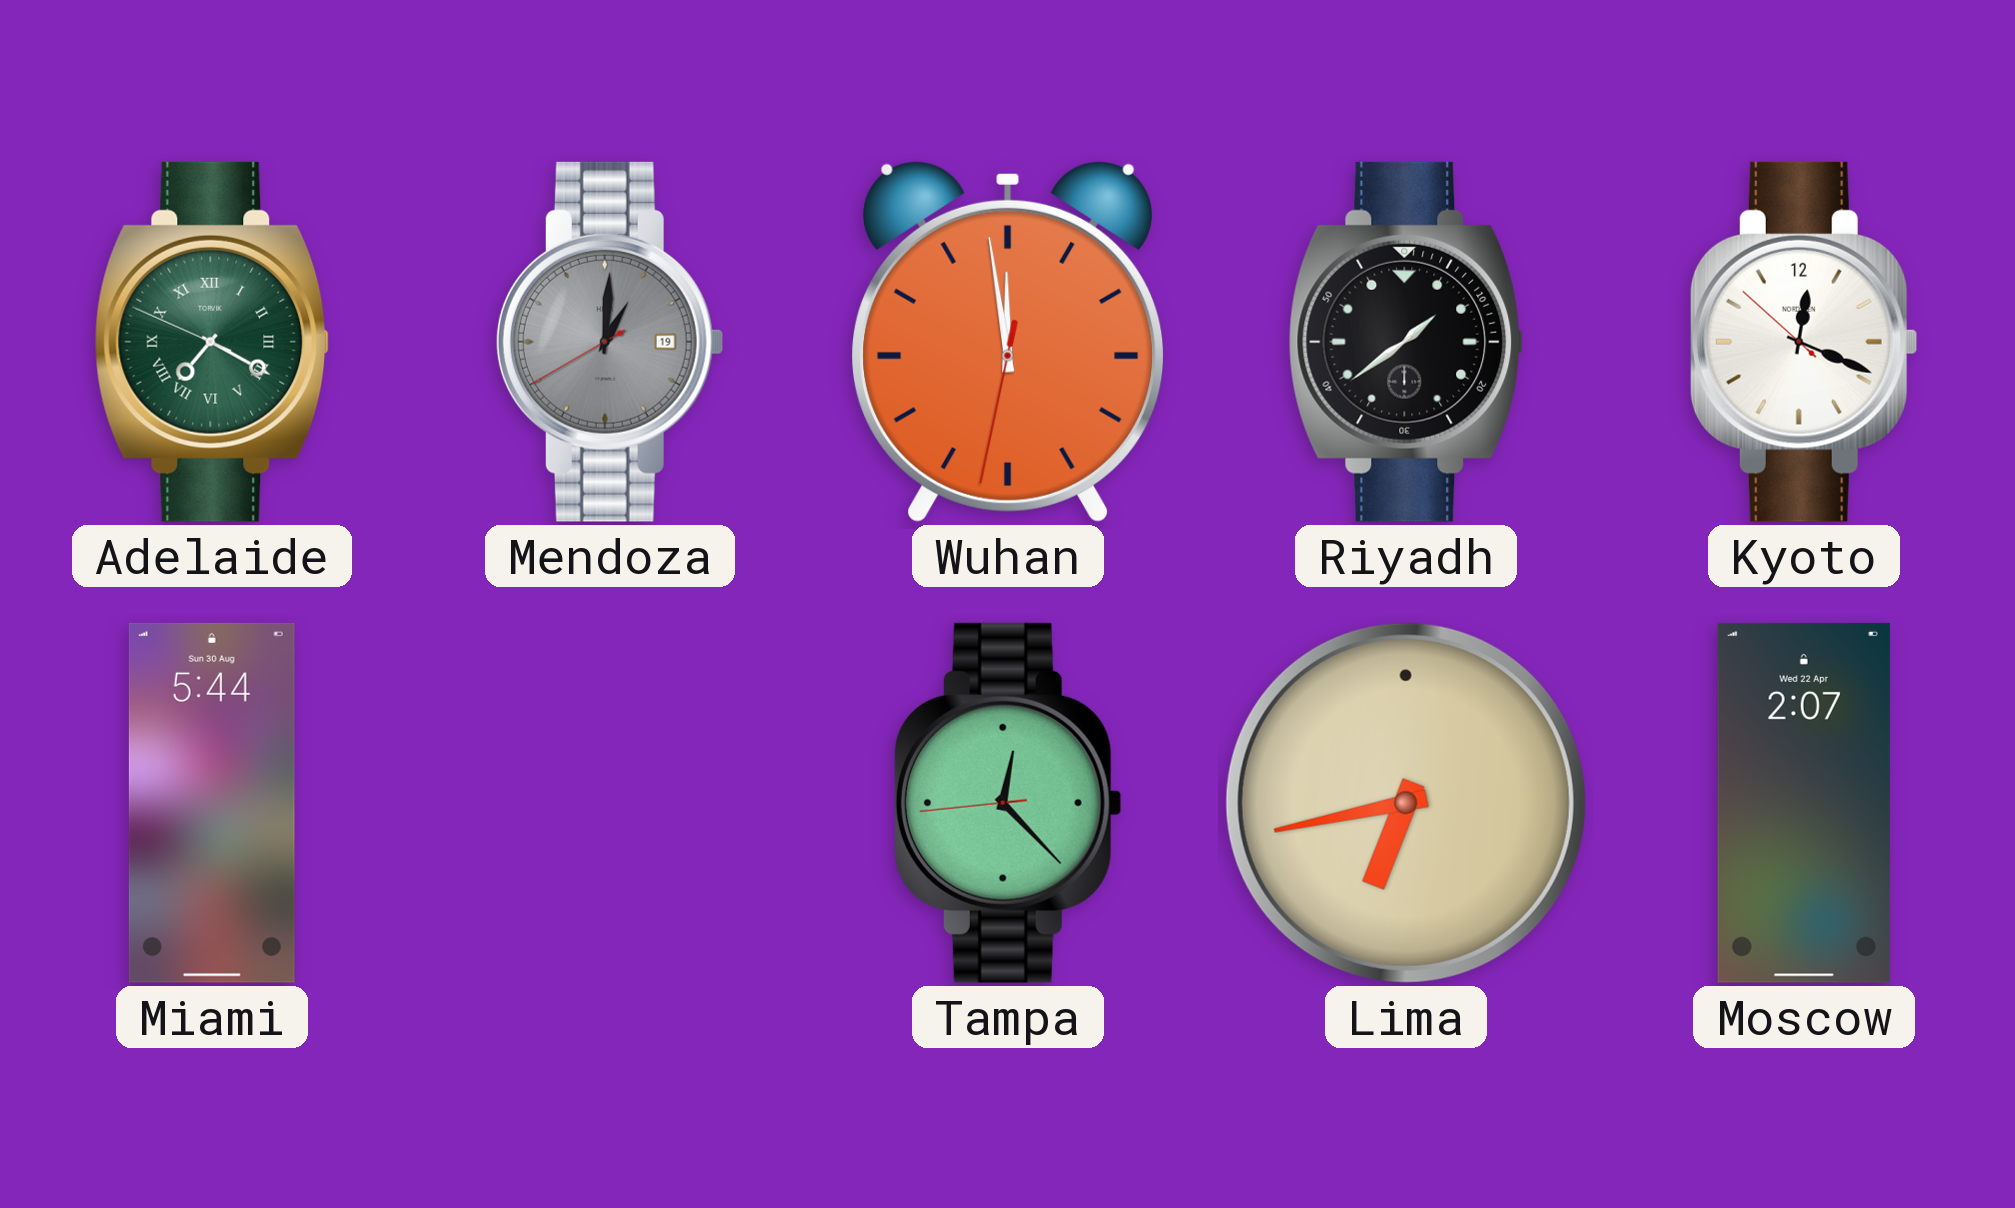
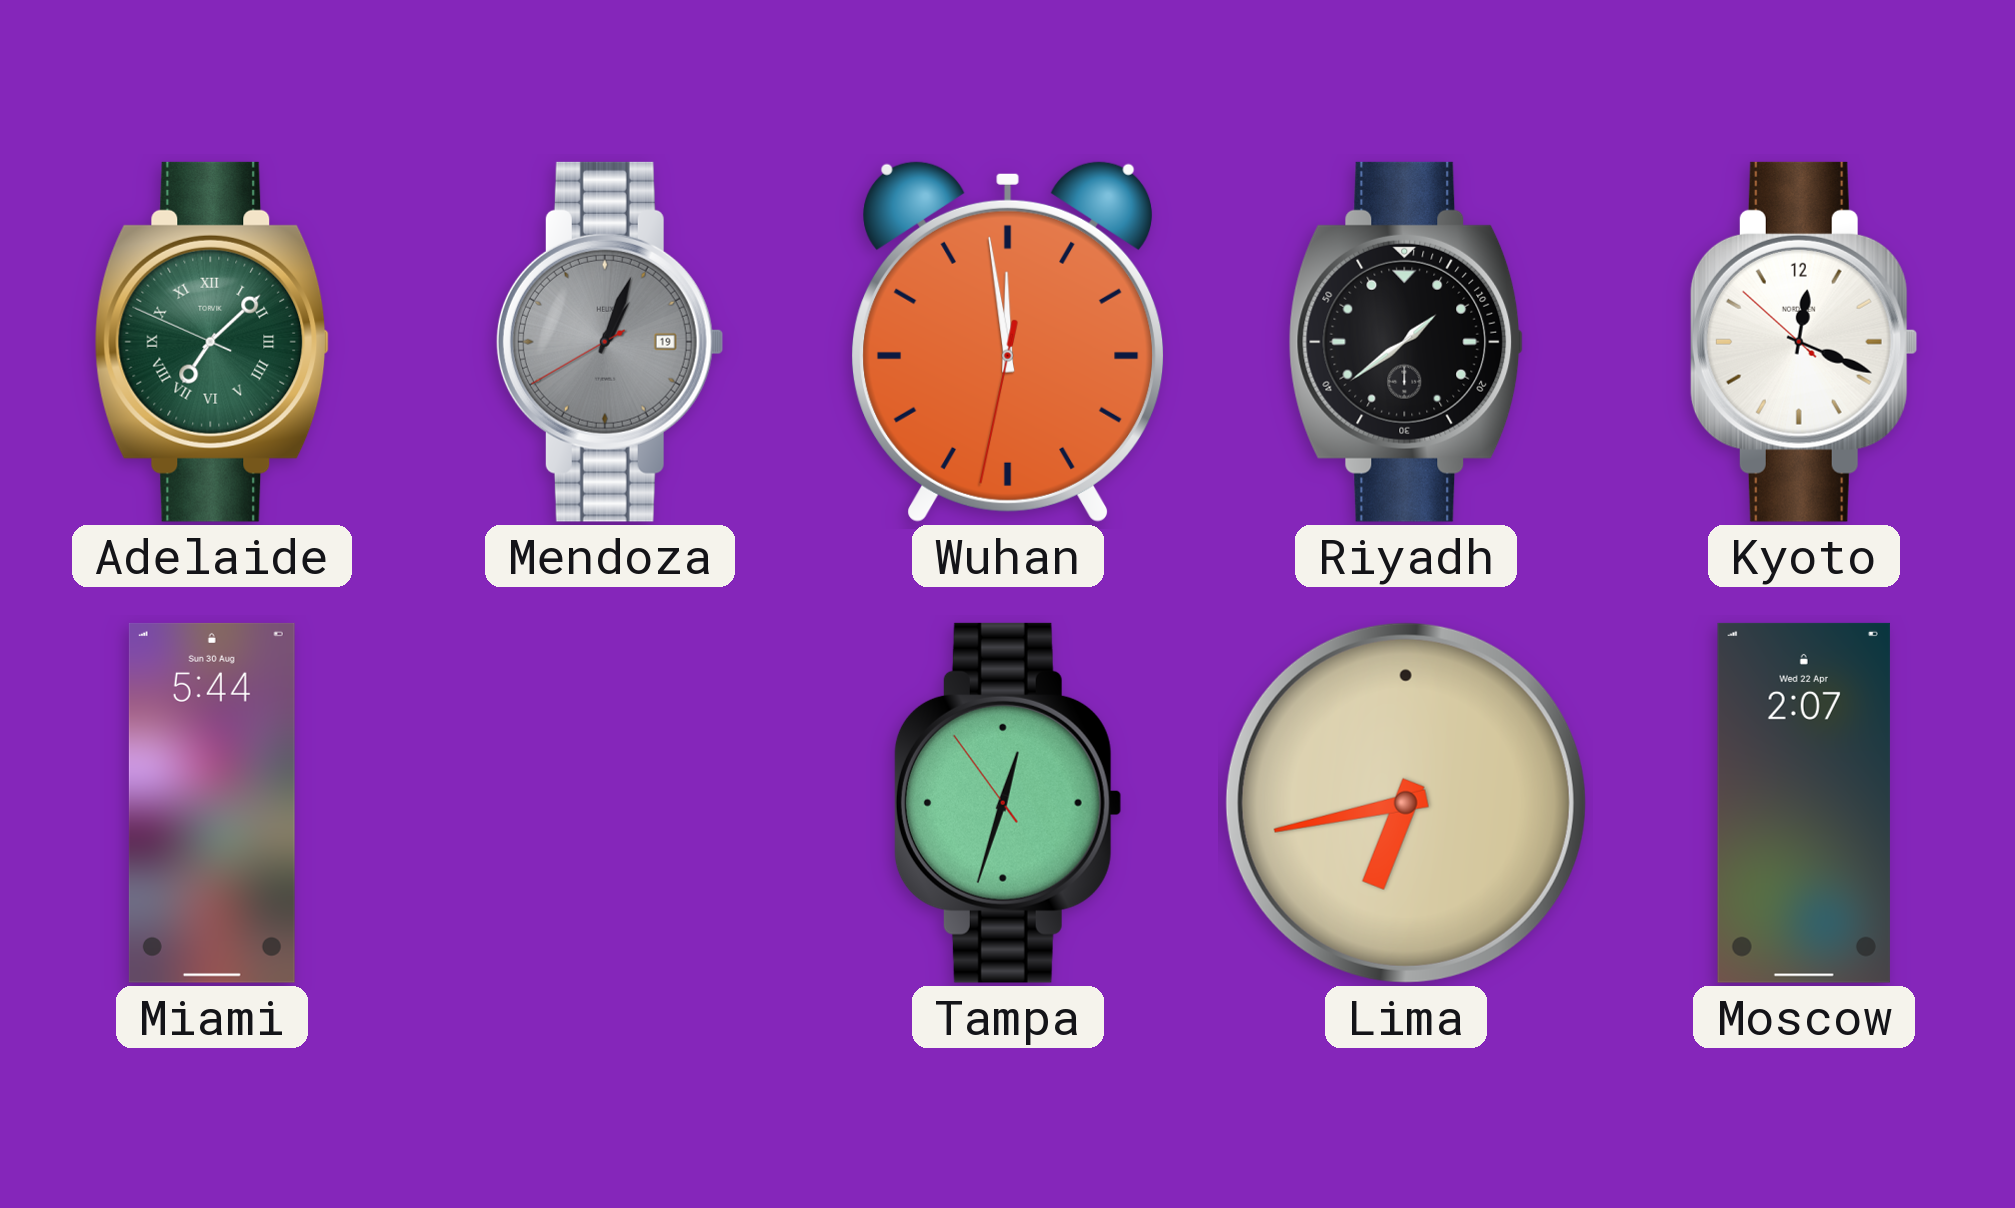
Adelaide: 7:19 -> 7:07 (212, 342)
Mendoza: 1:00 -> 1:03 (610, 342)
Tampa: 12:22 -> 12:32 (1008, 803)
